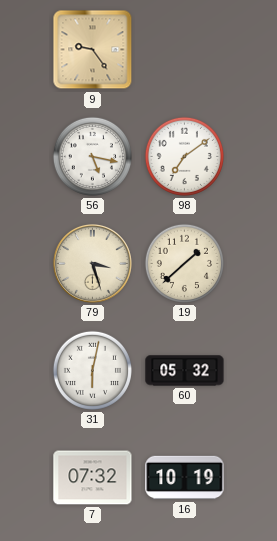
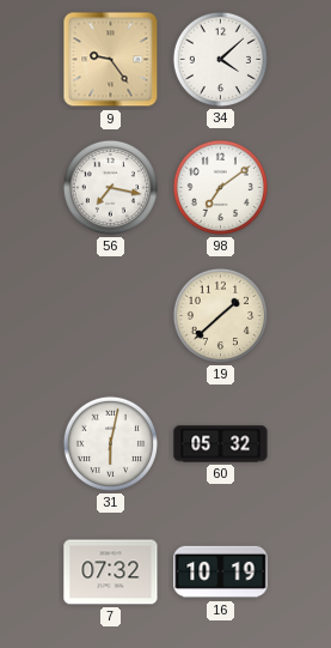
34: none -> 4:08 (220, 59)
56: 5:17 -> 7:17 (110, 187)
79: 3:27 -> none (92, 263)
